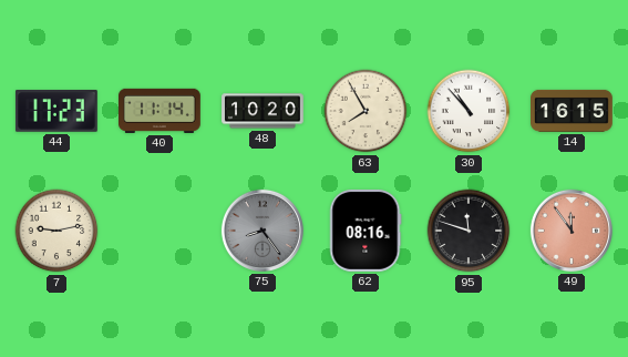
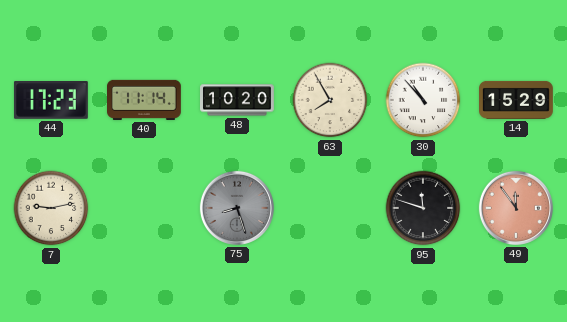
14: 16:15 -> 15:29 (517, 100)
75: 8:24 -> 8:27 (237, 208)
62: 08:16 -> none (366, 231)
